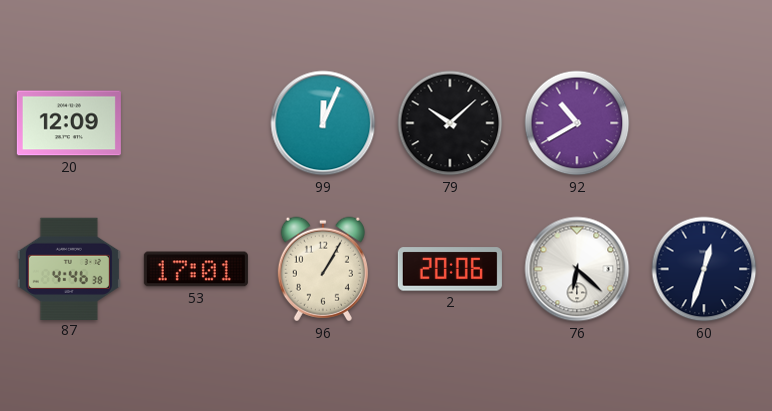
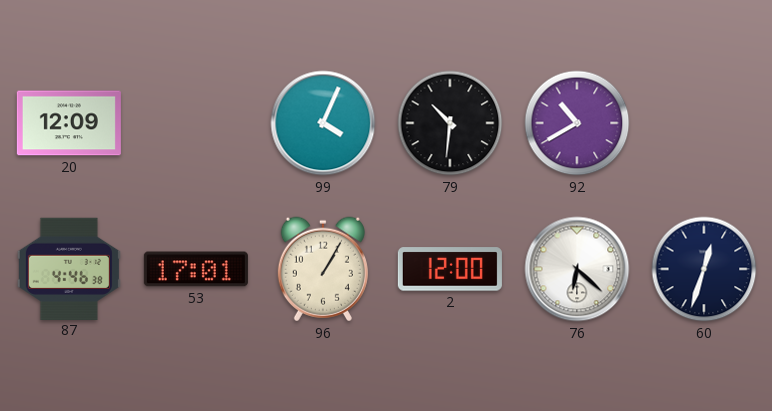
99: 12:04 -> 4:04 (323, 123)
79: 10:08 -> 10:31 (450, 123)
2: 20:06 -> 12:00 (450, 269)
